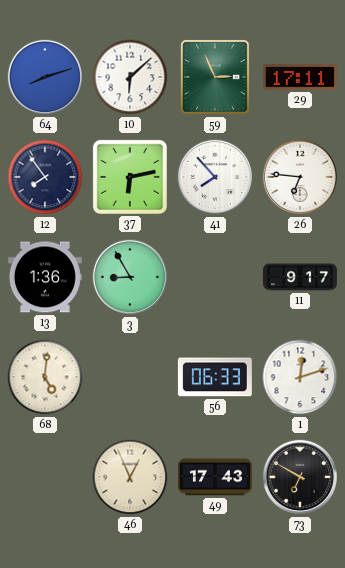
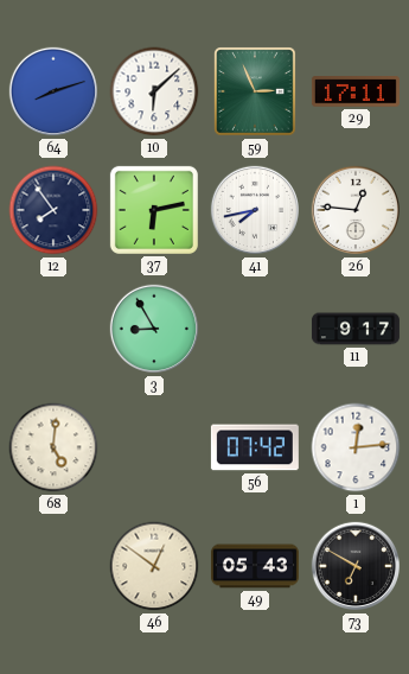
41: 7:53 -> 7:43 (255, 210)
26: 6:46 -> 12:46 (356, 210)
13: 1:36 -> none (45, 277)
56: 06:33 -> 07:42 (255, 447)
1: 12:12 -> 12:14 (356, 447)
46: 12:56 -> 12:51 (154, 566)
49: 17:43 -> 05:43 (255, 566)
